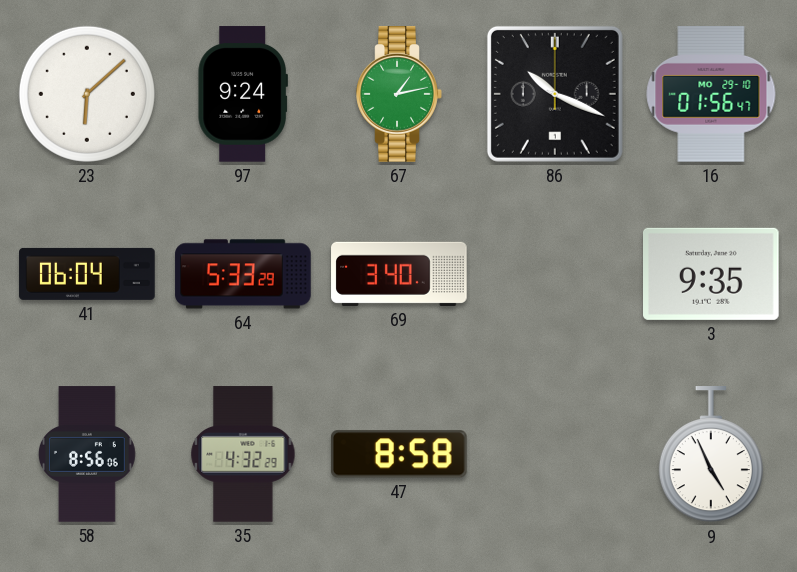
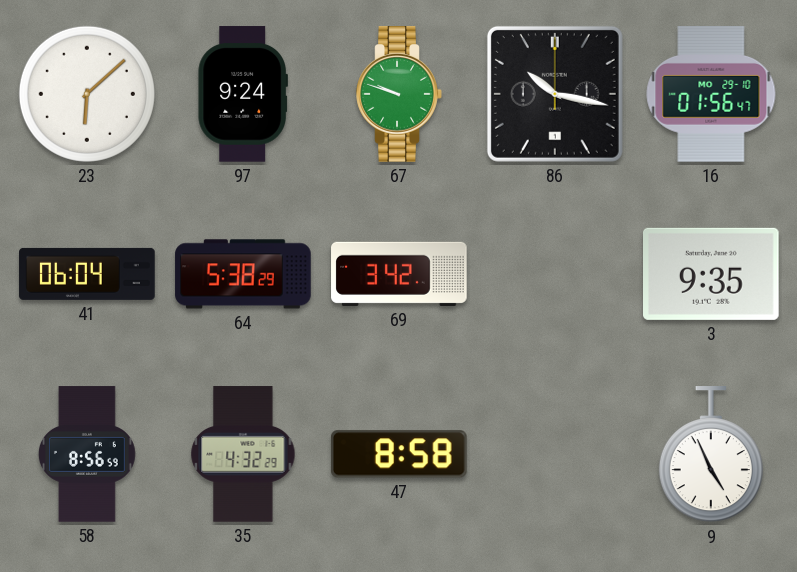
67: 1:13 -> 9:48 (399, 94)
86: 10:19 -> 10:17 (555, 94)
64: 5:33 -> 5:38 (243, 274)
69: 3:40 -> 3:42 (399, 274)
58: 8:56:06 -> 8:56:59 (87, 454)
